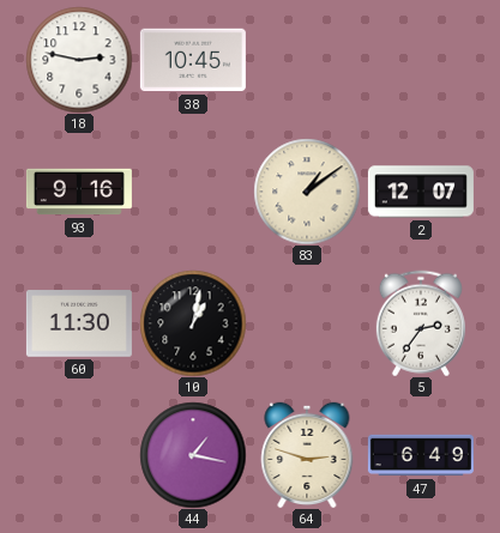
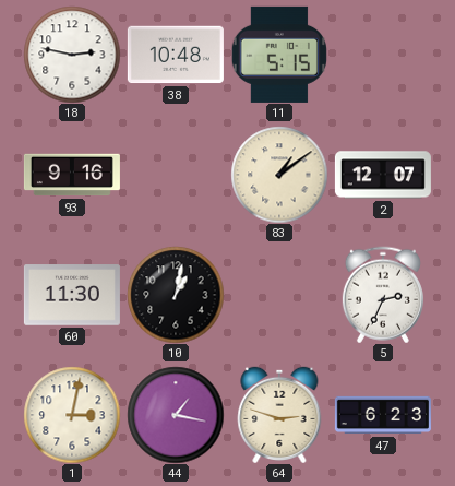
38: 10:45 -> 10:48 (176, 55)
11: none -> 5:15 (279, 55)
5: 2:36 -> 2:34 (383, 295)
1: none -> 3:02 (72, 415)
47: 6:49 -> 6:23 (383, 415)
